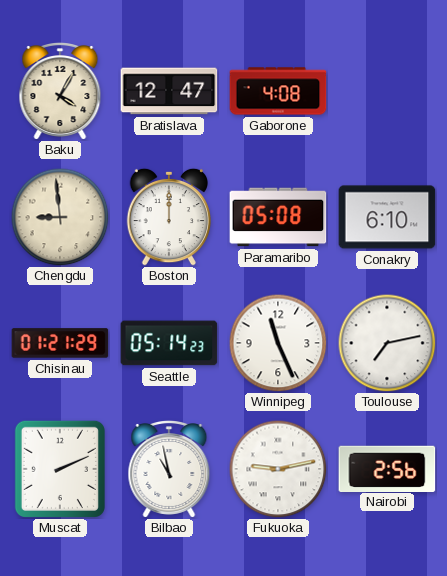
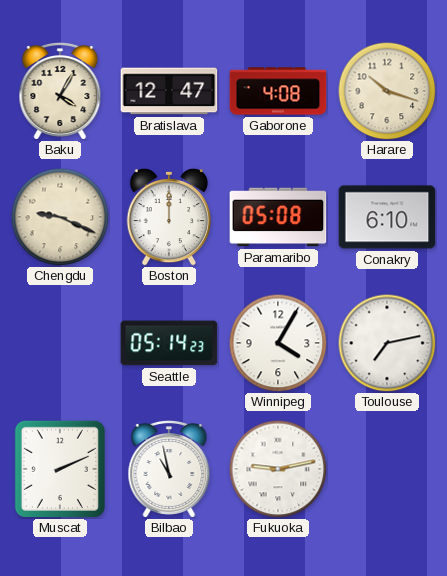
Harare: none -> 10:18 (387, 91)
Chengdu: 8:59 -> 9:19 (60, 217)
Chisinau: 01:21 -> none (60, 343)
Winnipeg: 11:26 -> 4:05 (278, 343)
Nairobi: 2:56 -> none (387, 468)
